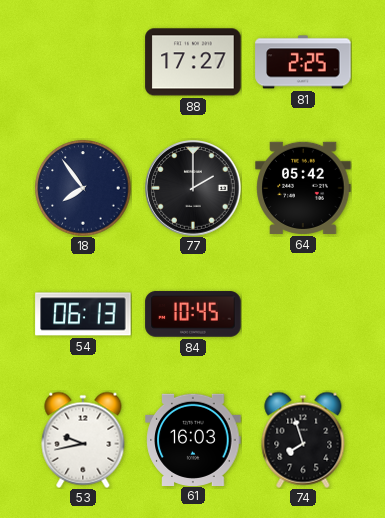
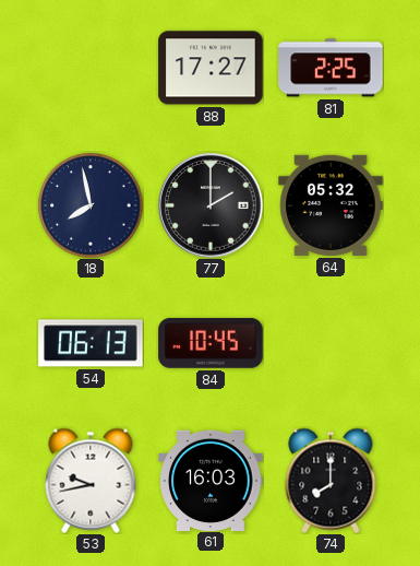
18: 7:54 -> 7:58 (91, 205)
64: 05:42 -> 05:32 (331, 205)
74: 7:57 -> 8:00 (331, 481)
